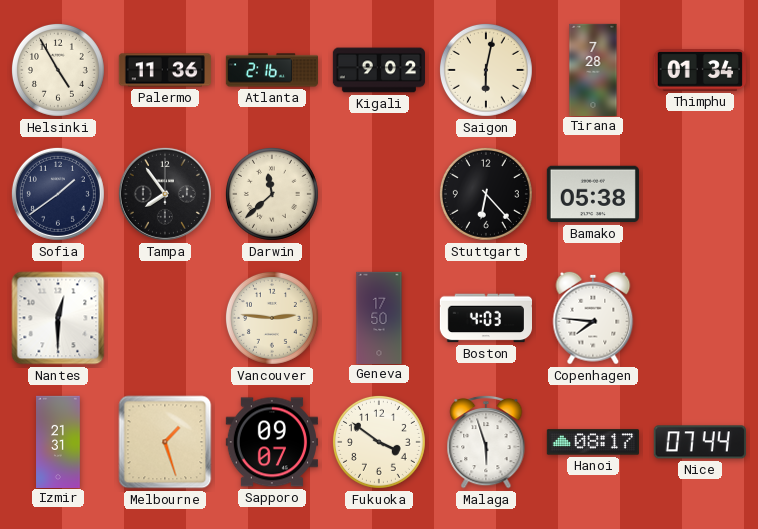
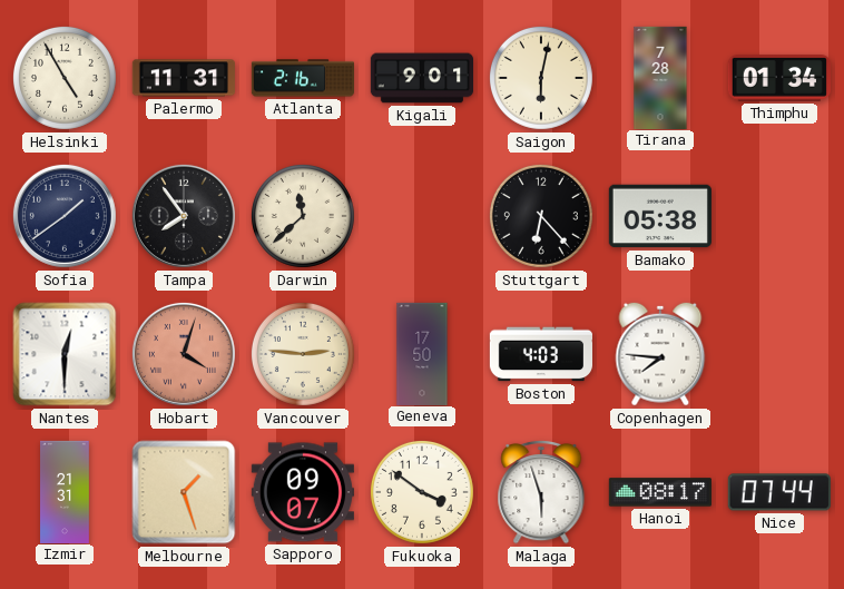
Palermo: 11:36 -> 11:31 (184, 78)
Kigali: 9:02 -> 9:01 (421, 78)
Hobart: none -> 4:03 (184, 354)
